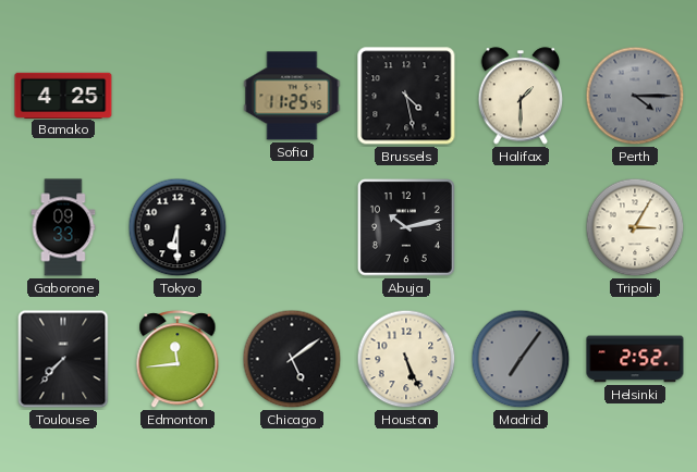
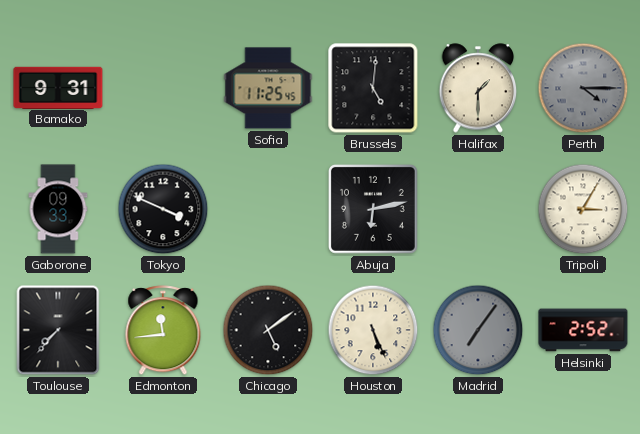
Bamako: 4:25 -> 9:31 (58, 87)
Brussels: 4:28 -> 5:01 (373, 88)
Tokyo: 6:30 -> 3:49 (163, 209)
Abuja: 10:13 -> 6:13 (373, 209)
